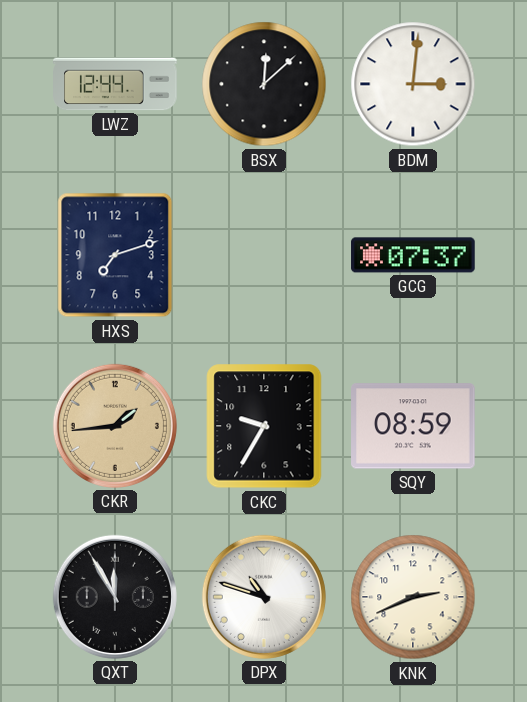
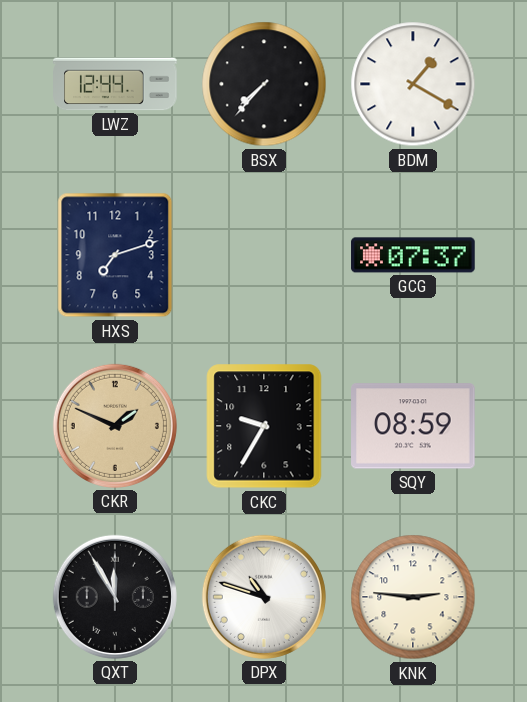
BSX: 12:08 -> 7:37 (264, 84)
BDM: 3:01 -> 1:20 (413, 84)
CKR: 1:44 -> 1:49 (115, 426)
KNK: 2:41 -> 2:46 (413, 597)
